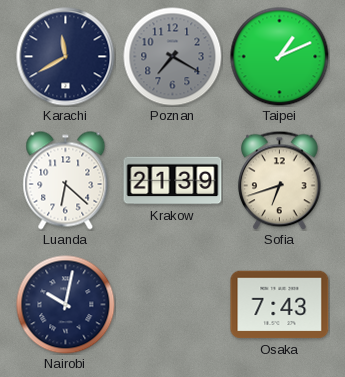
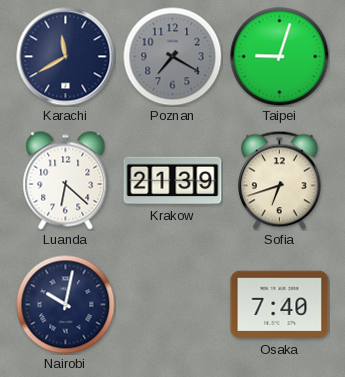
Taipei: 1:11 -> 9:03 (280, 57)
Osaka: 7:43 -> 7:40 (280, 305)
